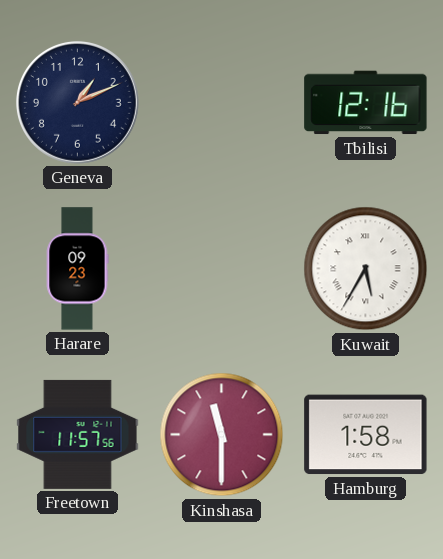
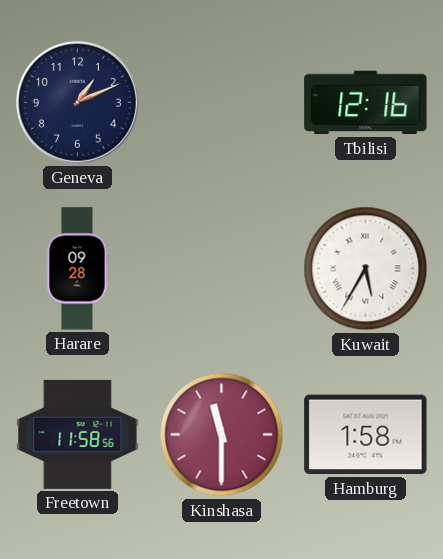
Harare: 09:23 -> 09:28 (77, 269)
Freetown: 11:57 -> 11:58 (78, 434)
